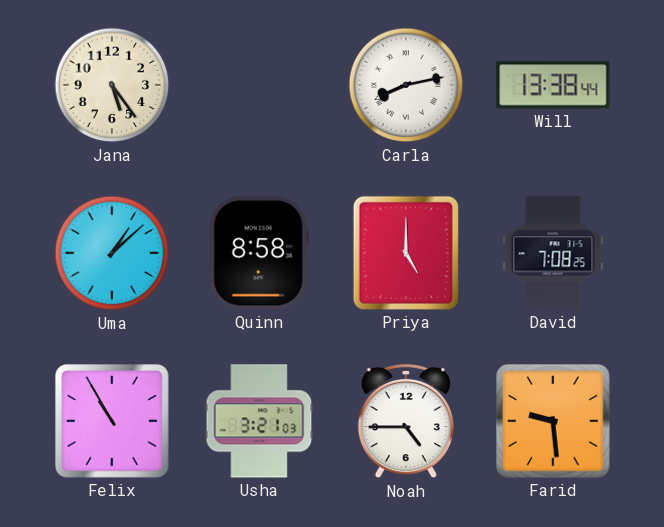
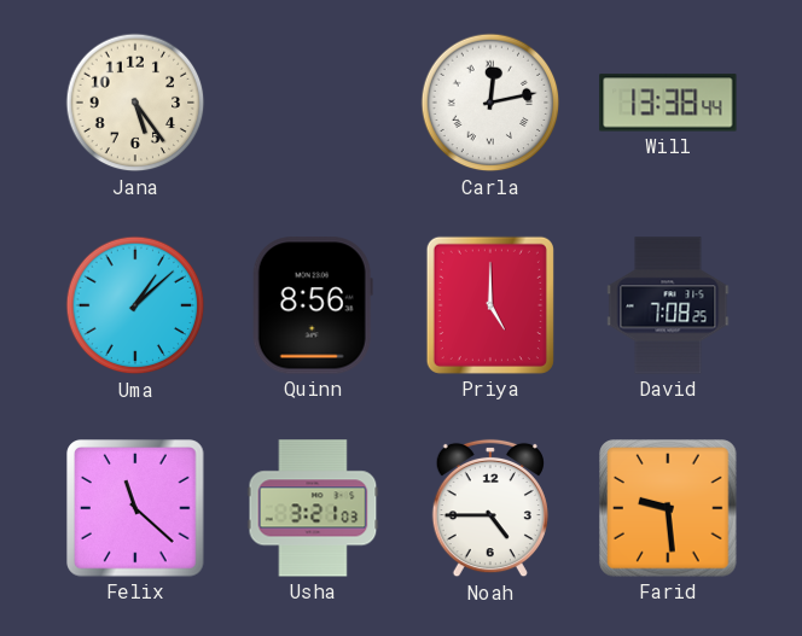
Carla: 8:13 -> 12:13 (490, 103)
Quinn: 8:58 -> 8:56 (313, 305)
Felix: 10:55 -> 11:22 (135, 508)
